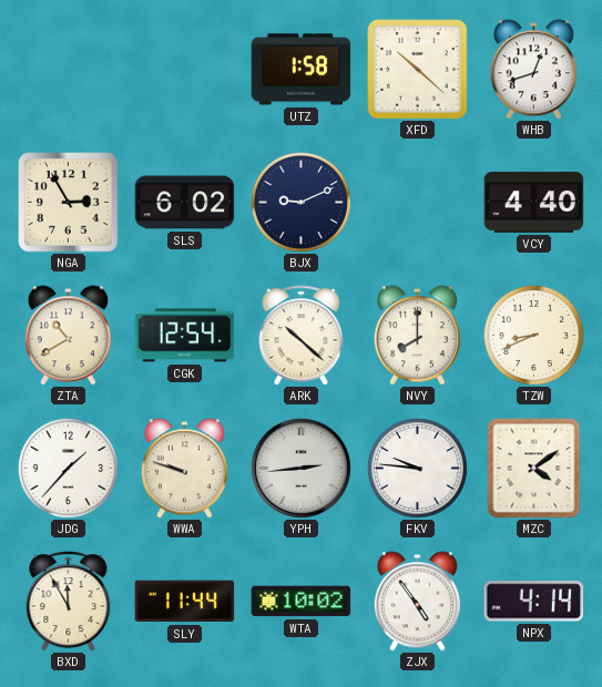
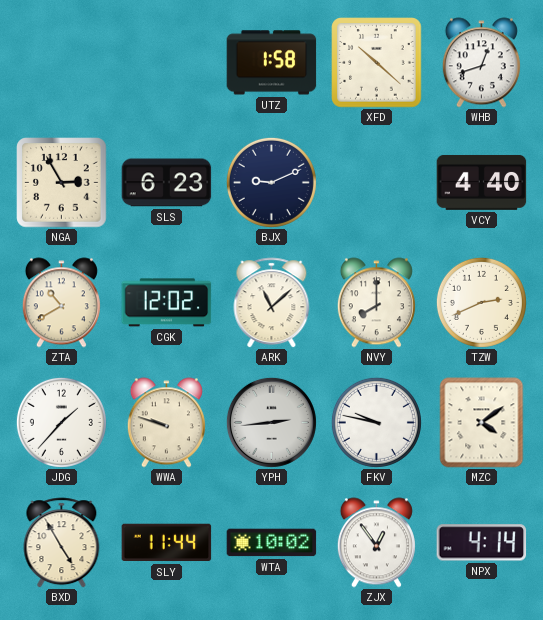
SLS: 6:02 -> 6:23 (167, 183)
CGK: 12:54 -> 12:02 (167, 303)
ARK: 10:22 -> 11:08 (272, 303)
TZW: 8:41 -> 2:41 (481, 302)
FKV: 9:46 -> 9:47 (376, 422)
BXD: 11:55 -> 4:55 (62, 543)
ZJX: 4:54 -> 12:54 (376, 543)
